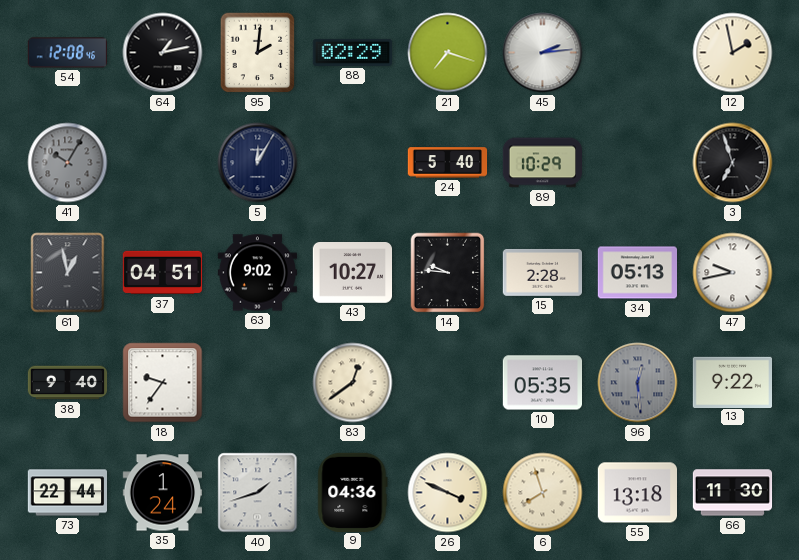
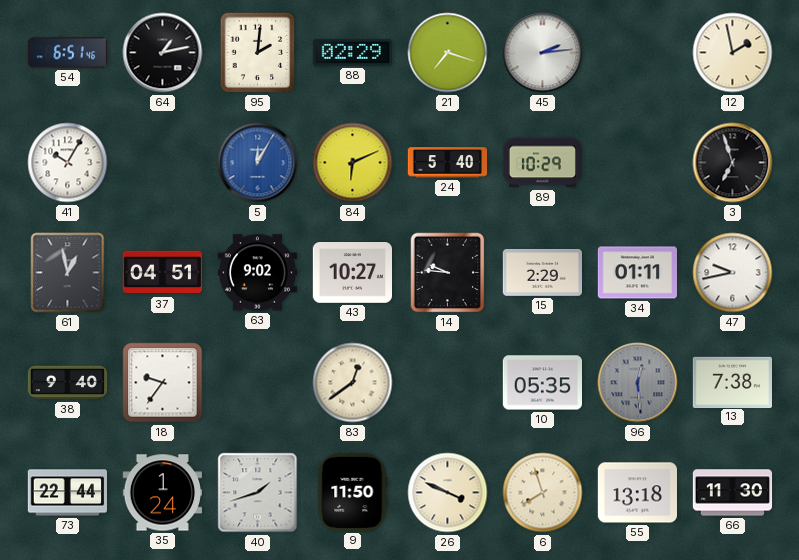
54: 12:08 -> 6:51 (68, 53)
41 dial: grey -> white (68, 163)
5 dial: navy -> blue (258, 163)
84: none -> 6:11 (353, 163)
15: 2:28 -> 2:29 (542, 272)
34: 05:13 -> 01:11 (637, 273)
13: 9:22 -> 7:38 (732, 382)
9: 04:36 -> 11:50 (353, 492)
